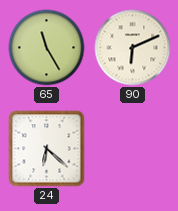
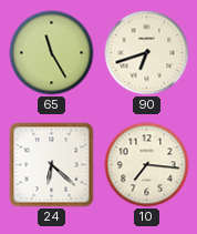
90: 6:11 -> 6:42 (147, 53)
10: none -> 7:16 (147, 165)
